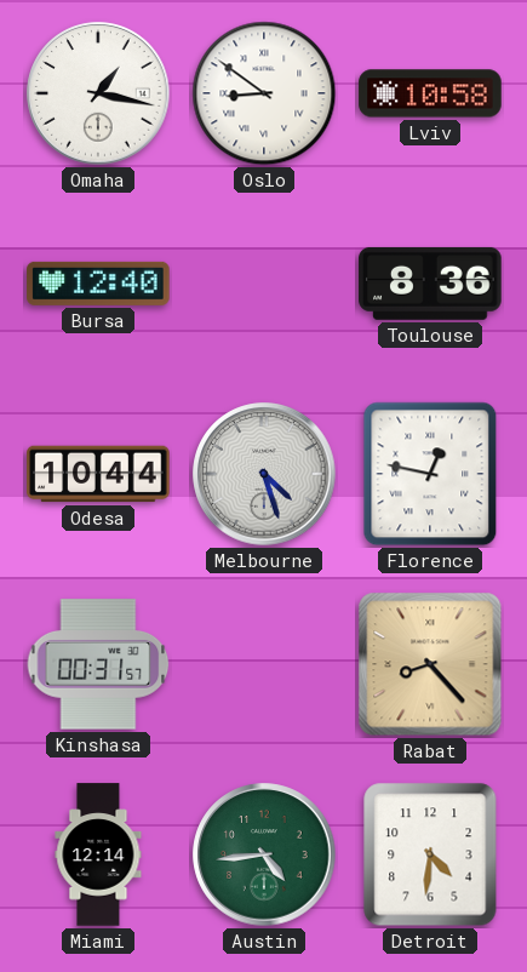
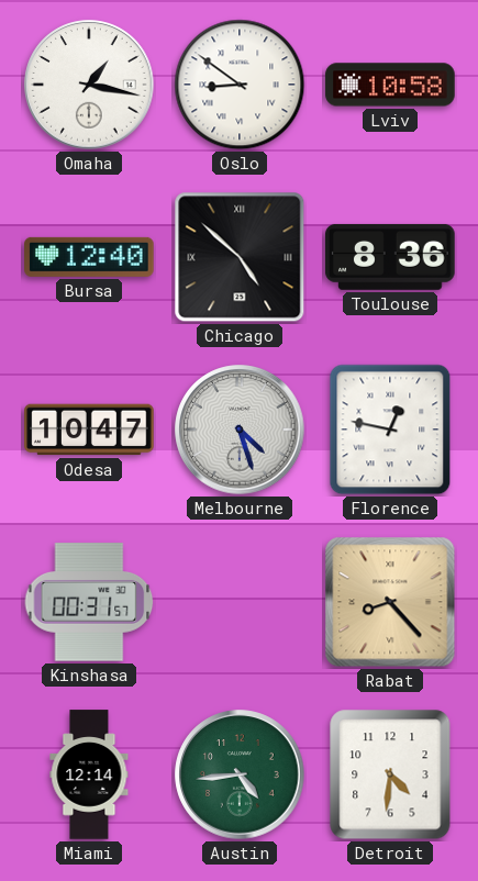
Chicago: none -> 4:52 (240, 257)
Odesa: 10:44 -> 10:47 (89, 430)
